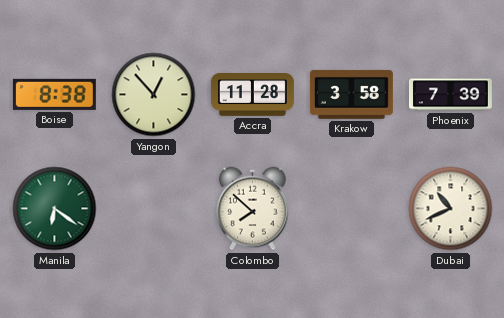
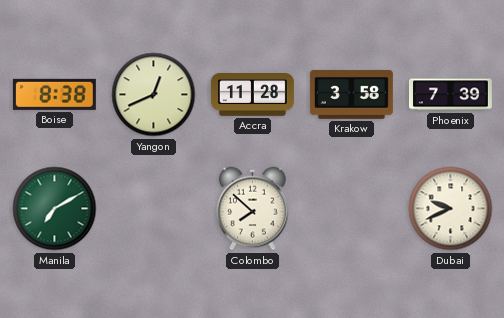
Yangon: 12:53 -> 12:41 (154, 95)
Manila: 6:21 -> 7:10 (55, 209)
Dubai: 10:41 -> 9:41 (451, 209)
